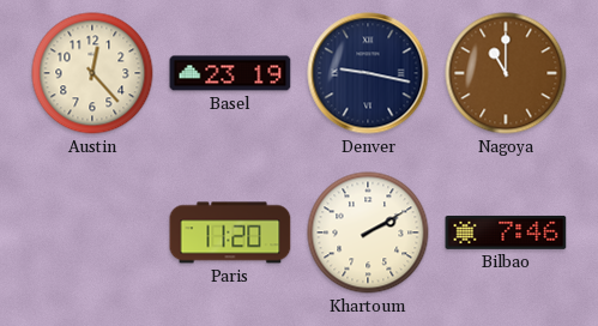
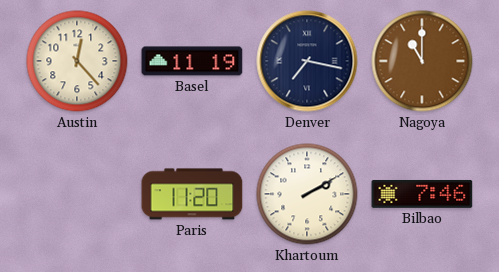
Basel: 23:19 -> 11:19 (192, 61)
Denver: 9:17 -> 7:17 (307, 61)
